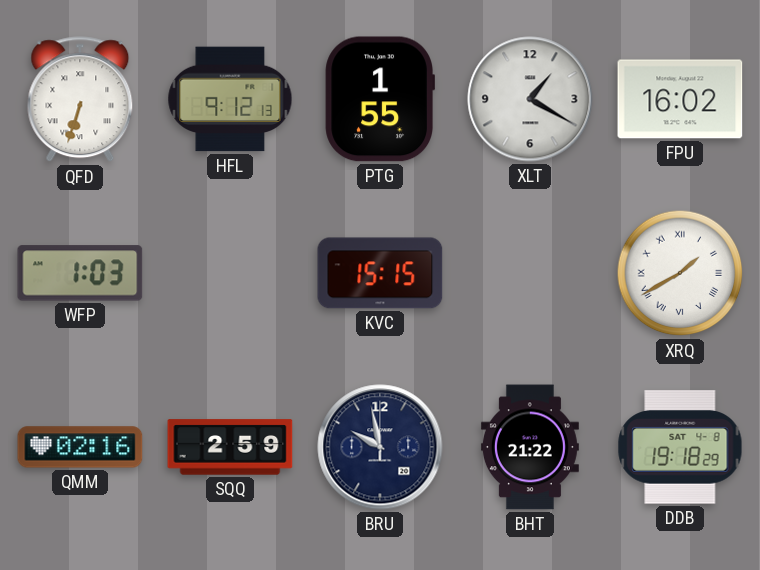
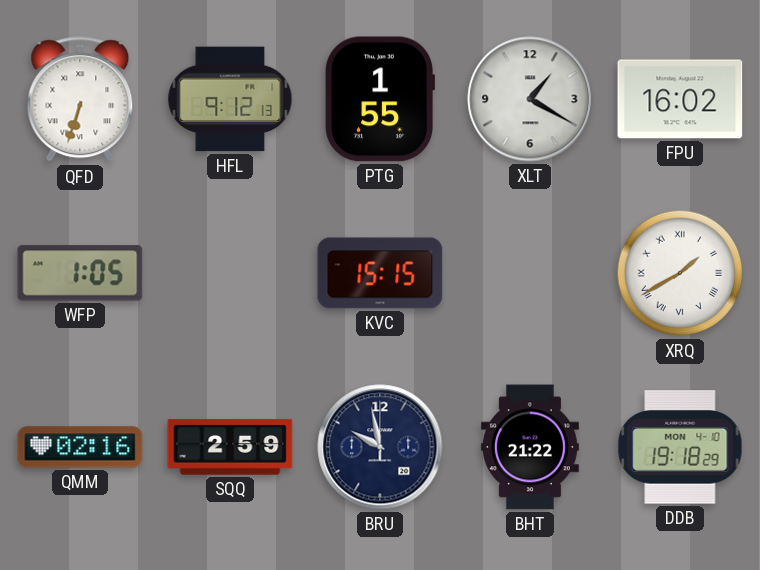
WFP: 1:03 -> 1:05 (80, 273)
DDB date: SAT 4-8 -> MON 4-10 (680, 447)
